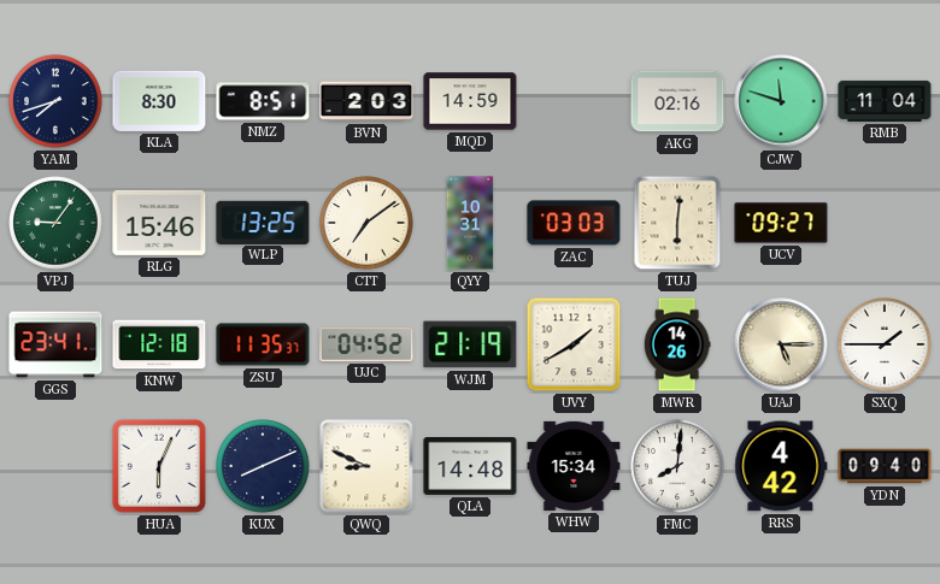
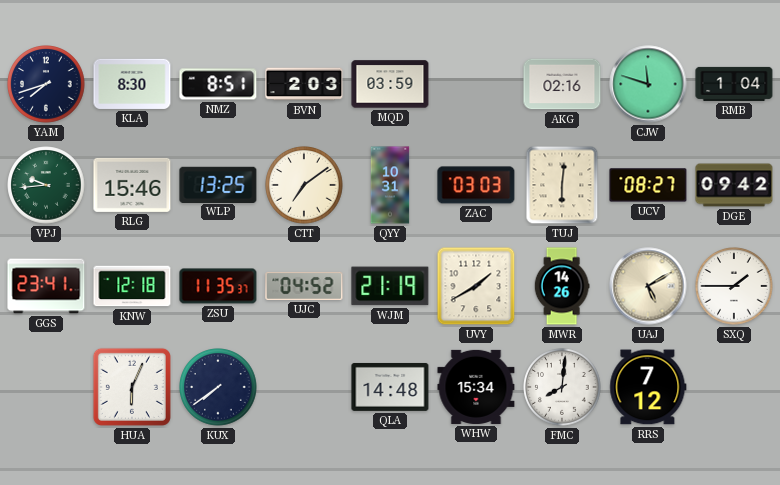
MQD: 14:59 -> 03:59 (390, 84)
RMB: 11:04 -> 1:04 (734, 84)
VPJ: 9:06 -> 9:44 (46, 185)
UCV: 09:27 -> 08:27 (648, 185)
DGE: none -> 09:42 (734, 185)
UAJ: 5:15 -> 5:10 (648, 286)
KUX: 8:11 -> 7:39 (218, 387)
QWQ: 8:49 -> none (366, 466)
RRS: 4:42 -> 7:12 (648, 387)
YDN: 09:40 -> none (885, 466)
